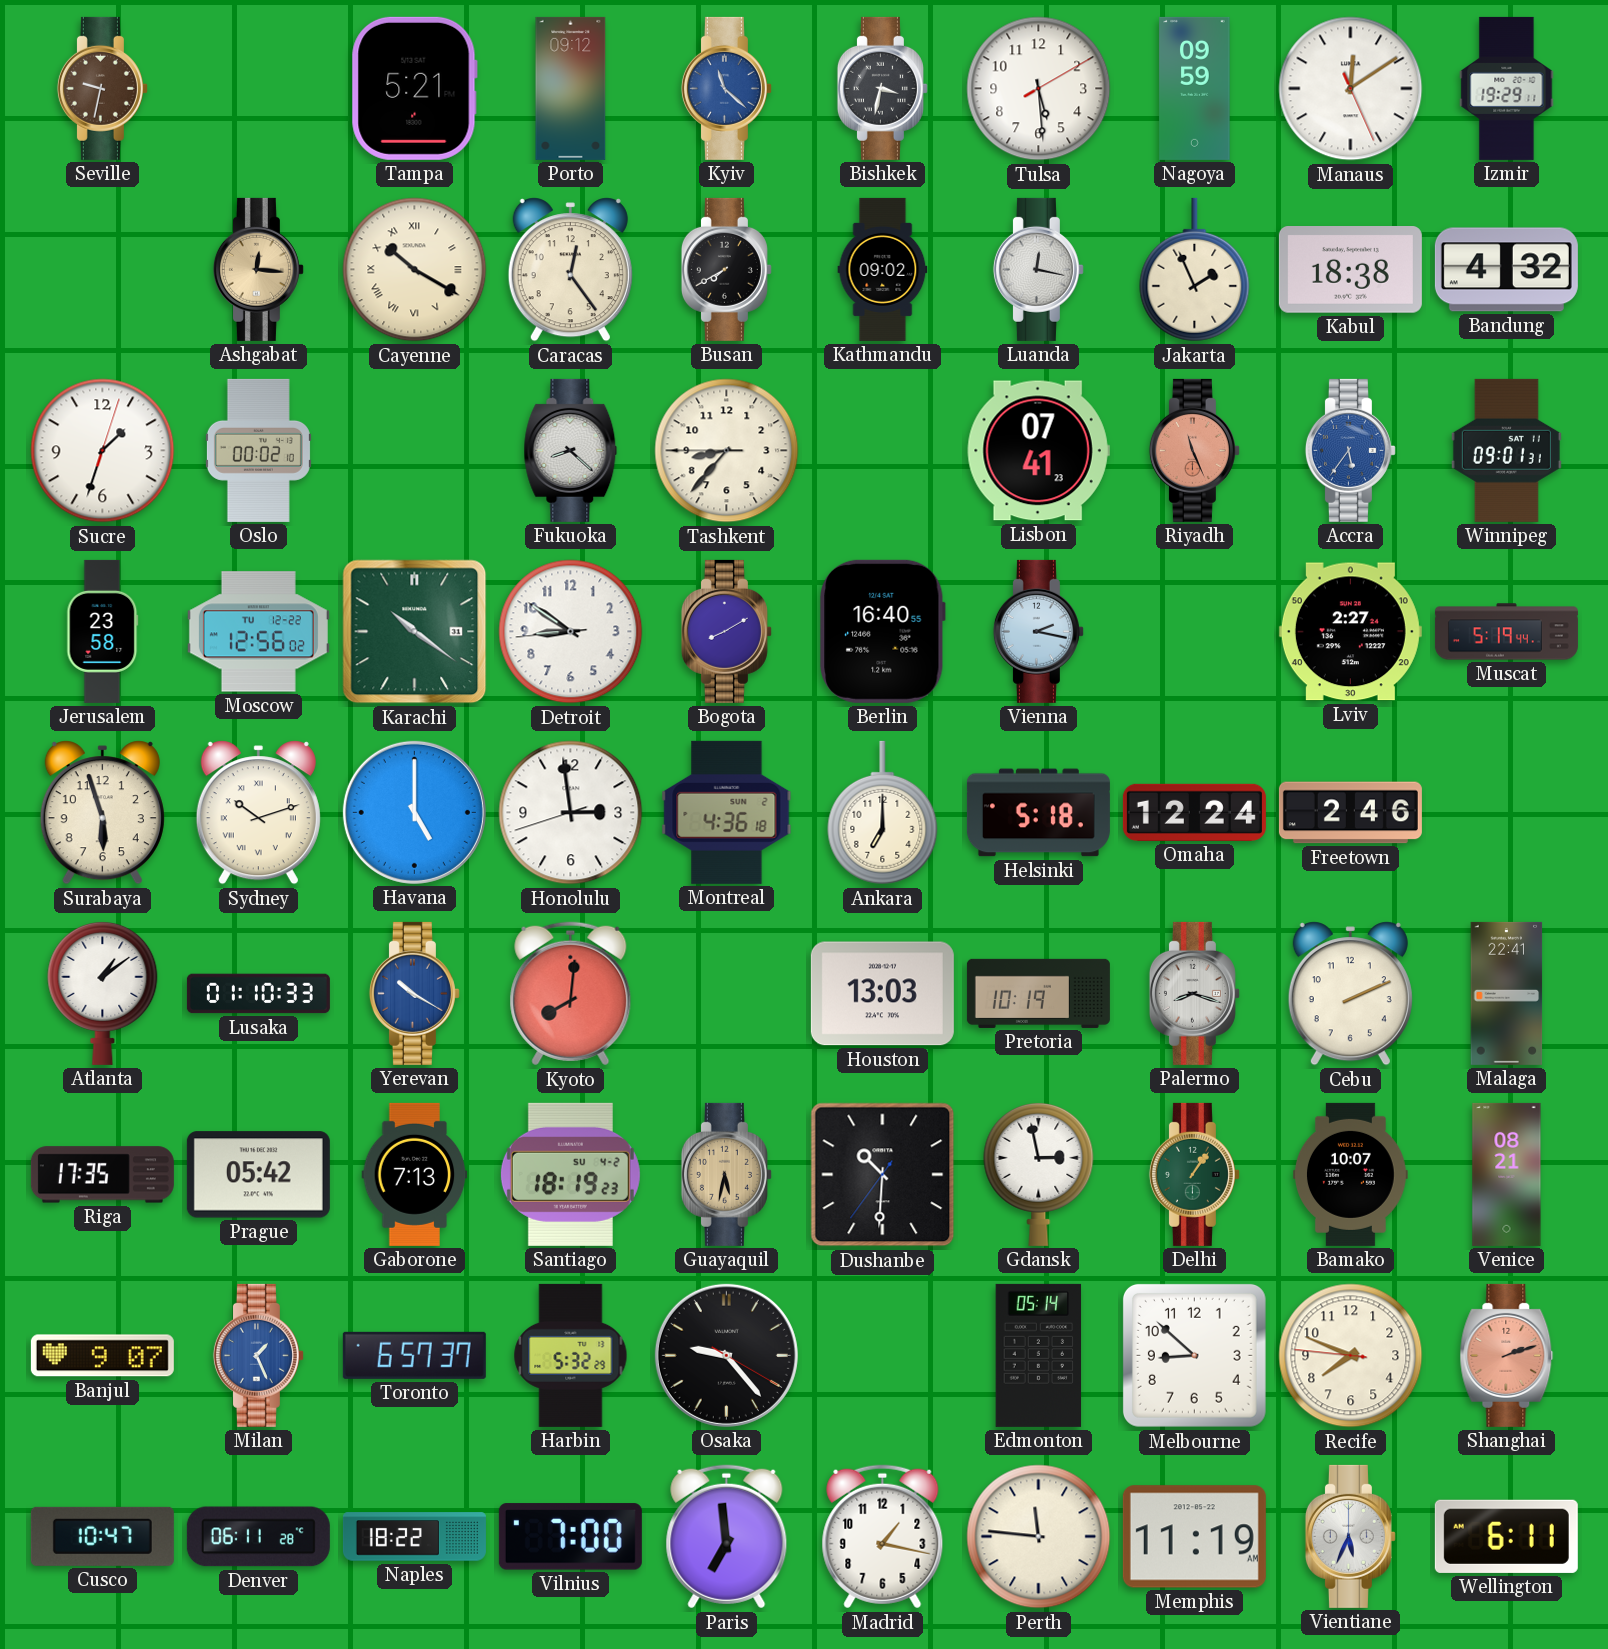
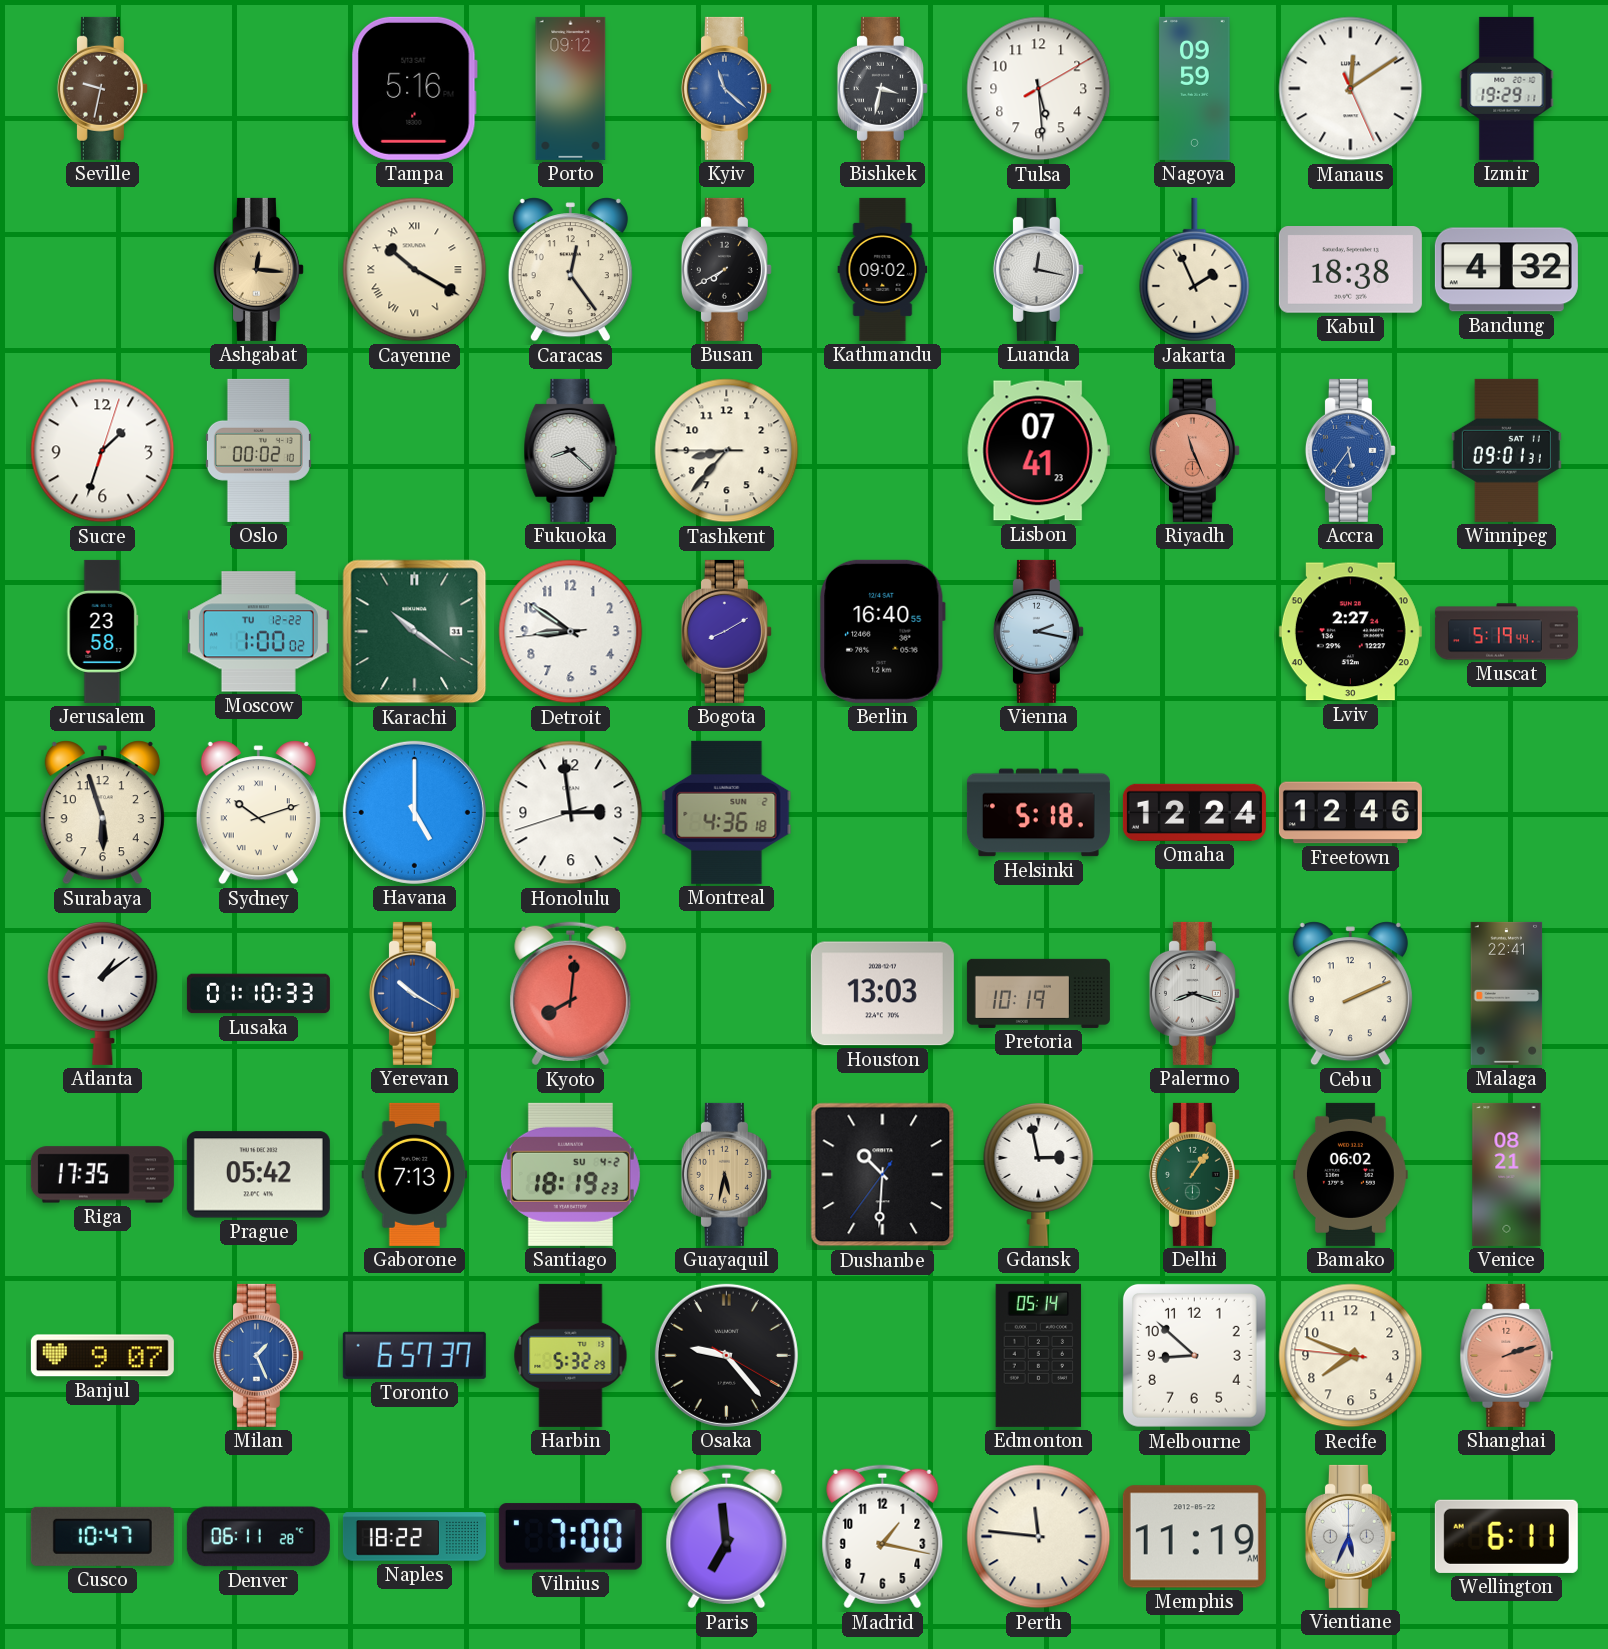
Tampa: 5:21 -> 5:16 (414, 88)
Moscow: 12:56 -> 1:00 (258, 632)
Ankara: 7:00 -> none (883, 813)
Freetown: 2:46 -> 12:46 (1350, 813)
Bamako: 10:07 -> 06:02 (1350, 1174)
